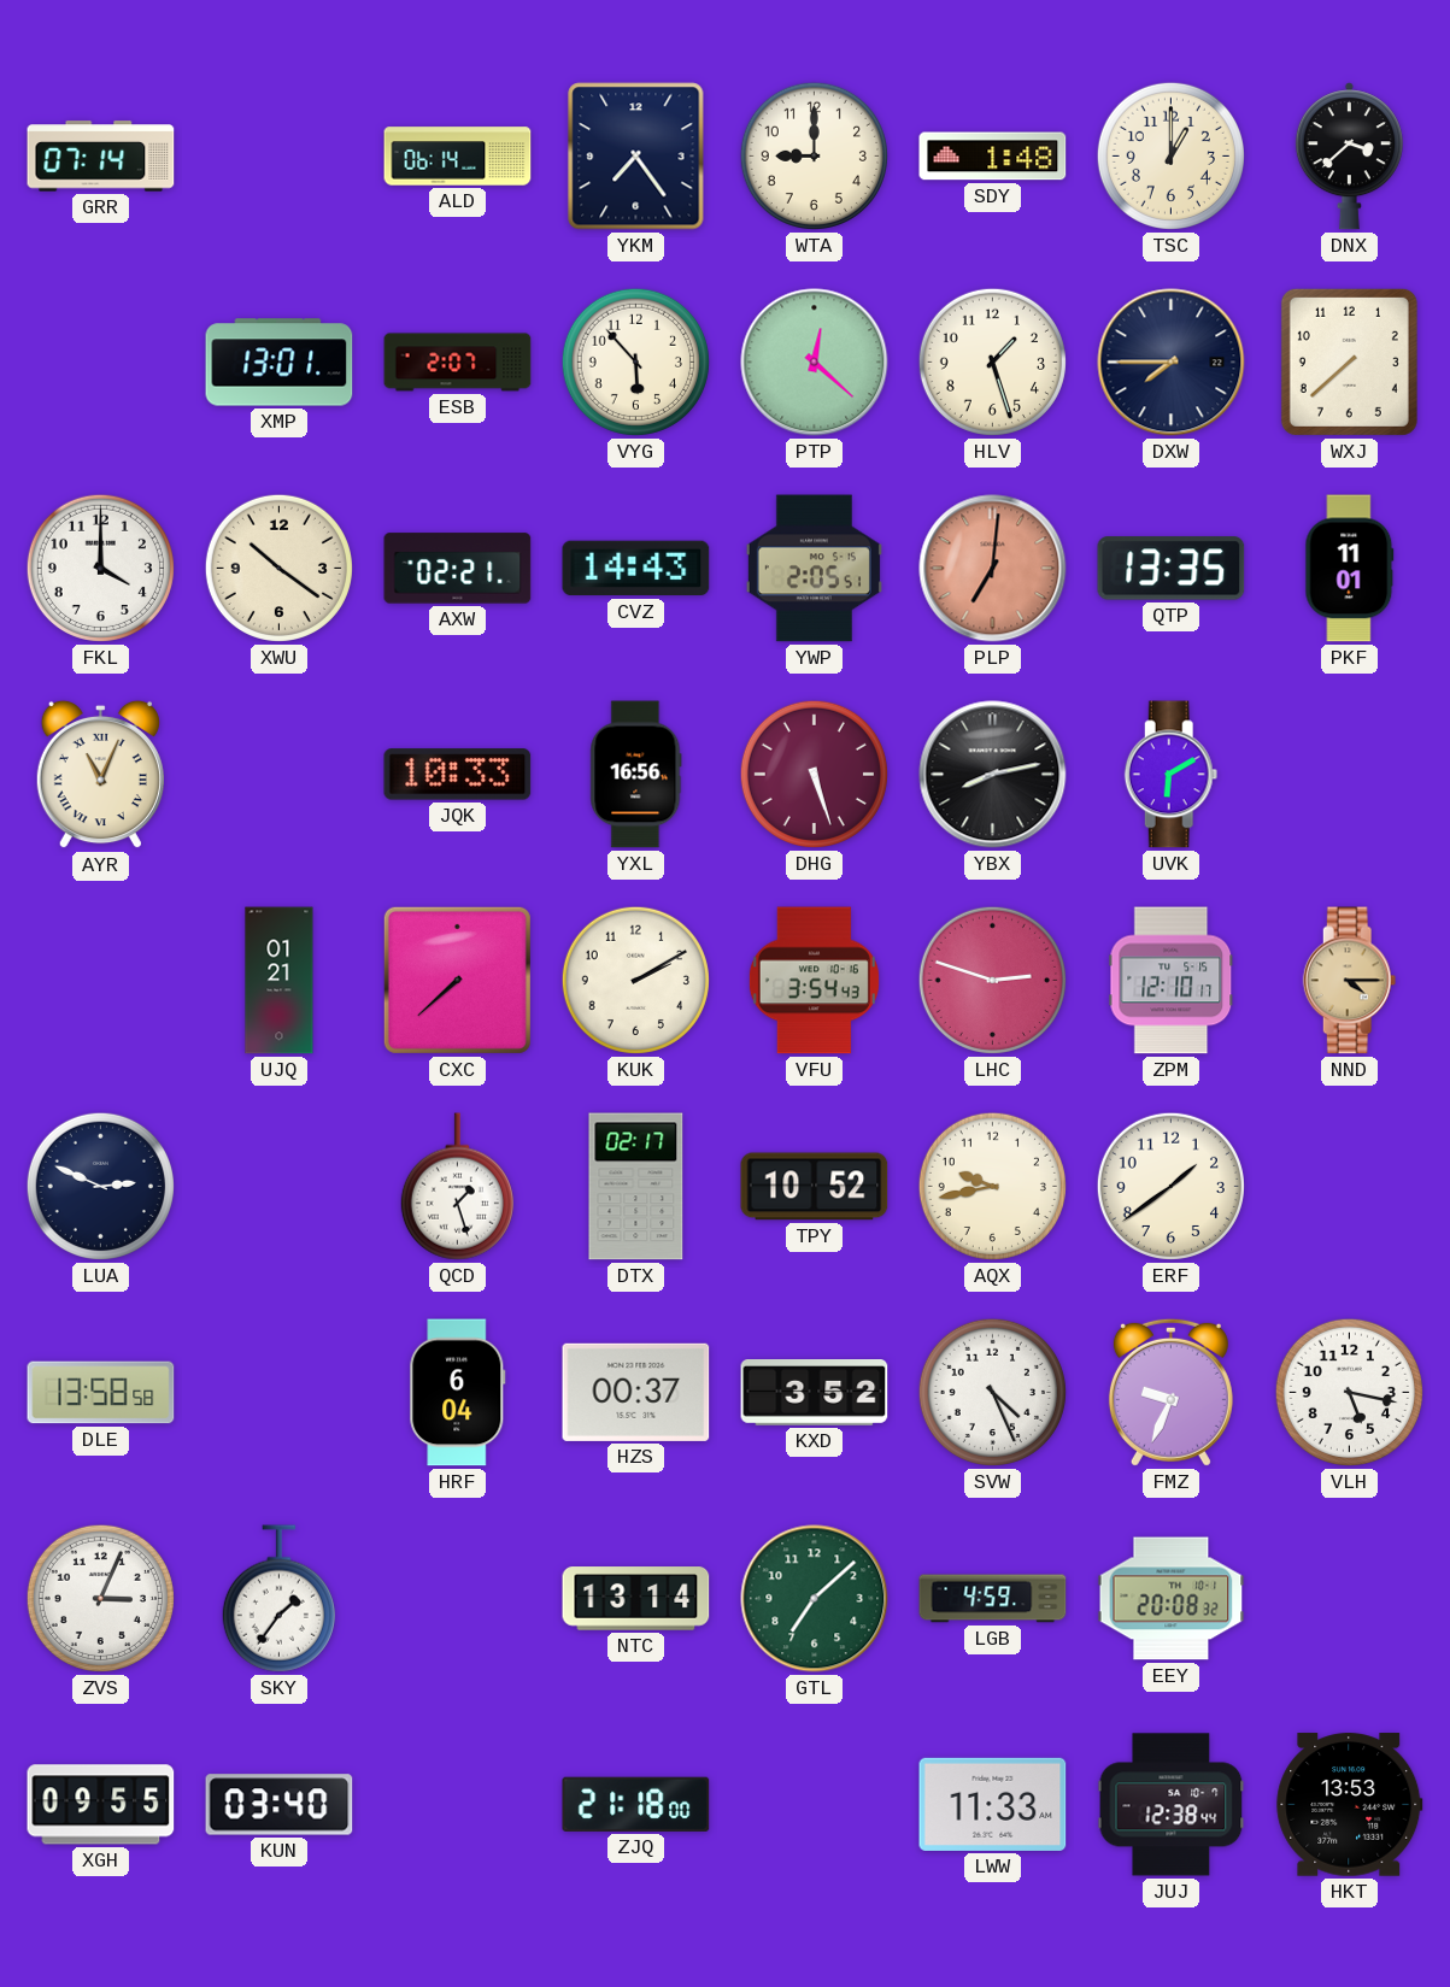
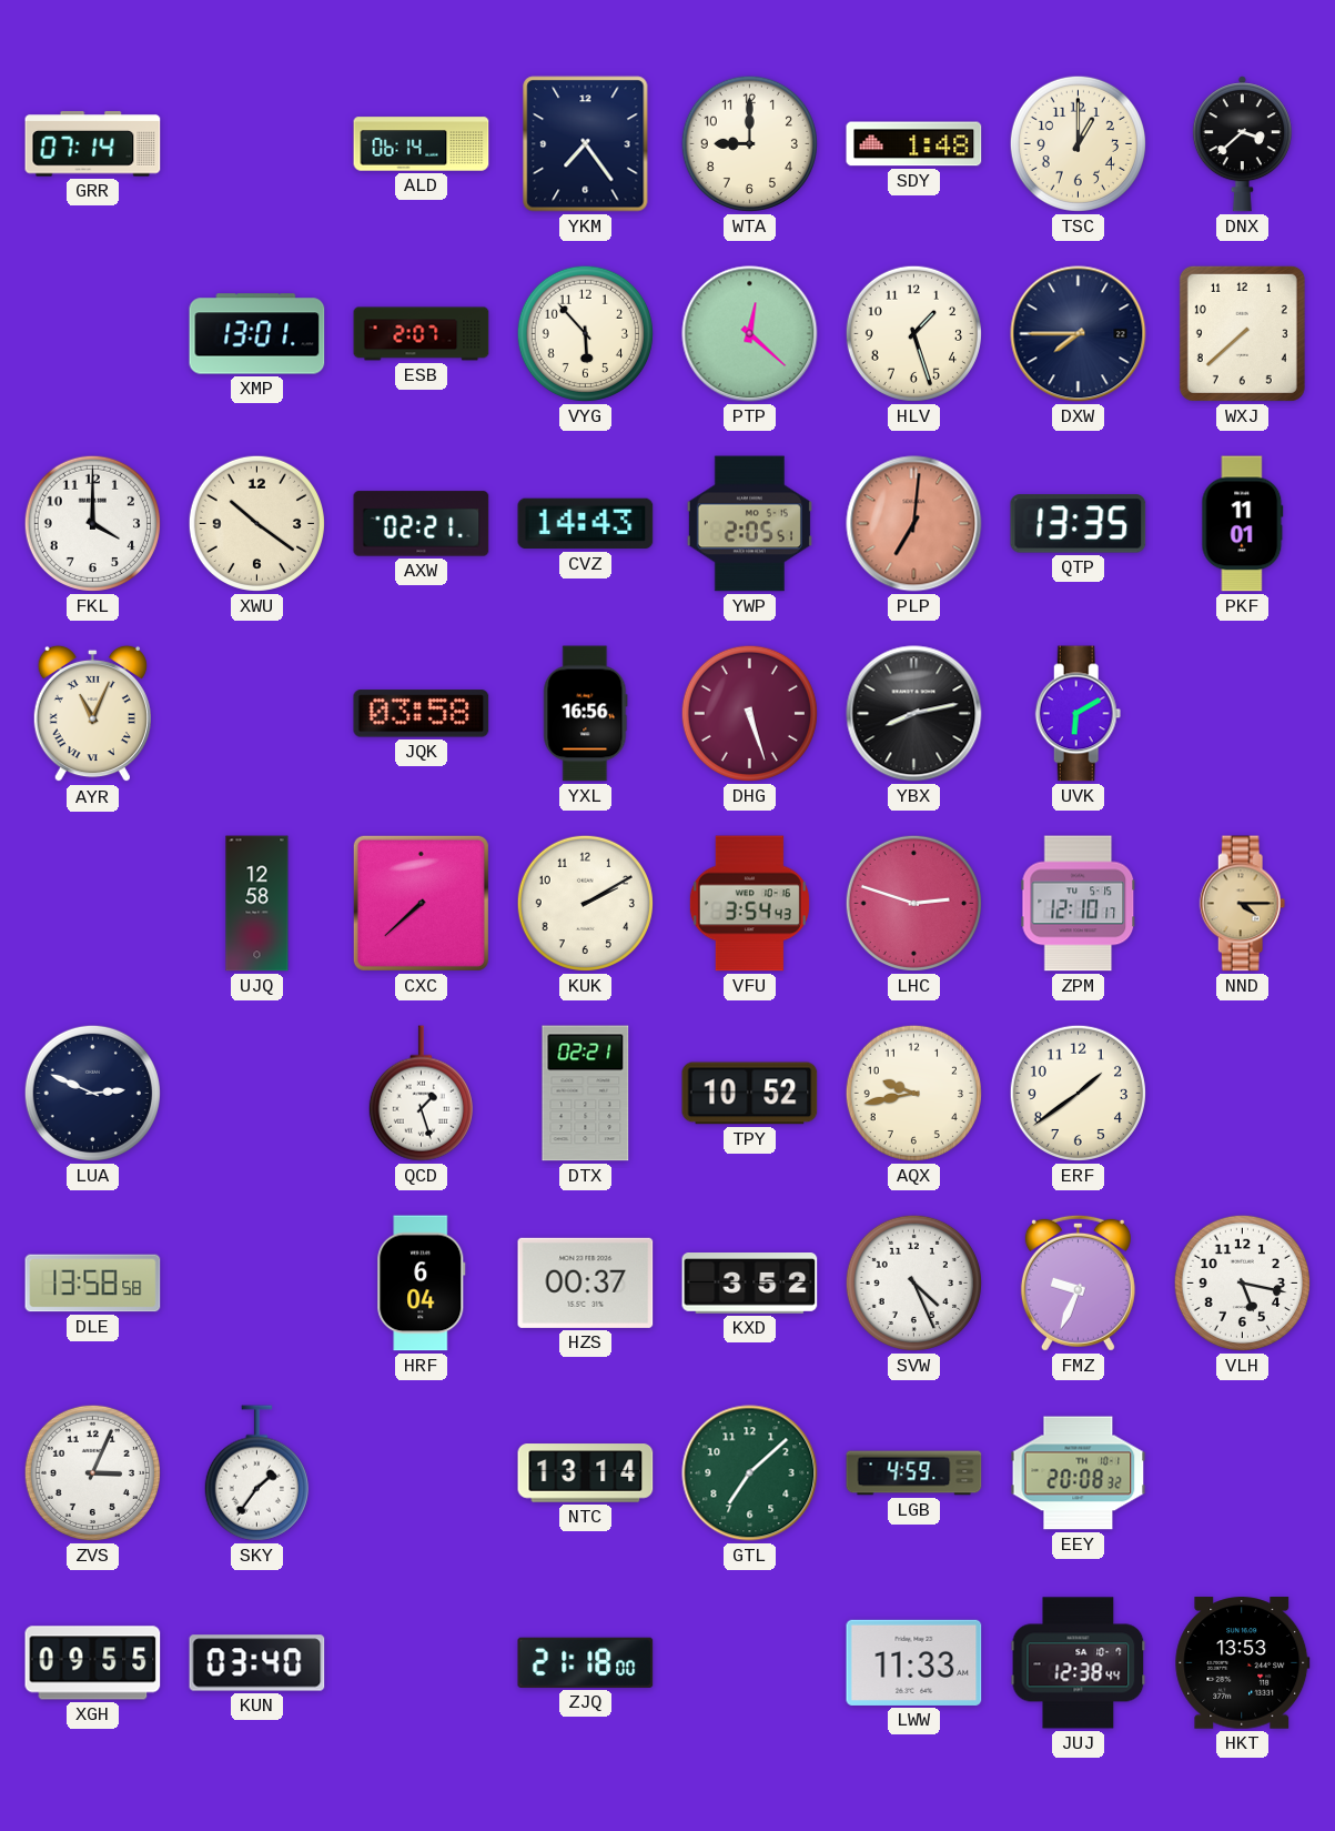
JQK: 10:33 -> 03:58 (422, 714)
UJQ: 01:21 -> 12:58 (257, 904)
DTX: 02:17 -> 02:21 (586, 1094)
